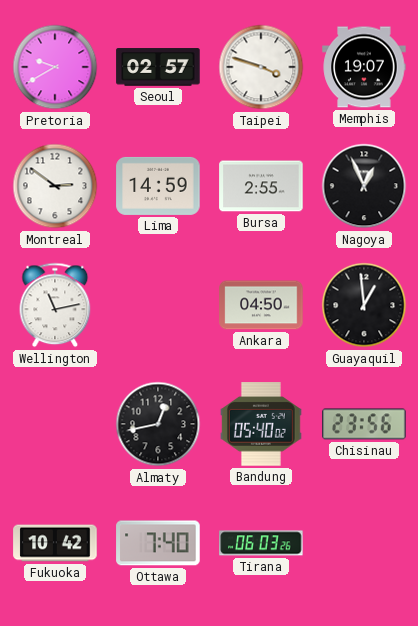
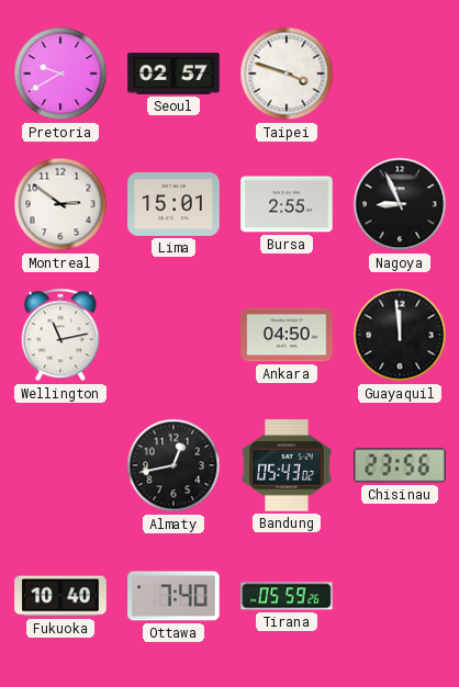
Memphis: 19:07 -> none (364, 67)
Lima: 14:59 -> 15:01 (173, 204)
Nagoya: 12:56 -> 8:56 (400, 204)
Guayaquil: 12:59 -> 11:59 (400, 335)
Bandung: 05:40 -> 05:43 (287, 465)
Fukuoka: 10:42 -> 10:40 (60, 596)
Tirana: 06:03 -> 05:59 (287, 596)
